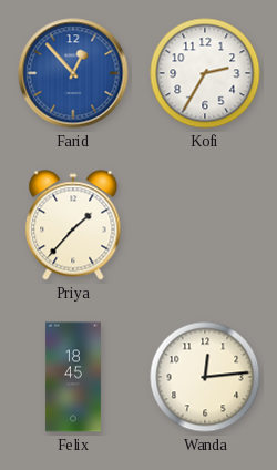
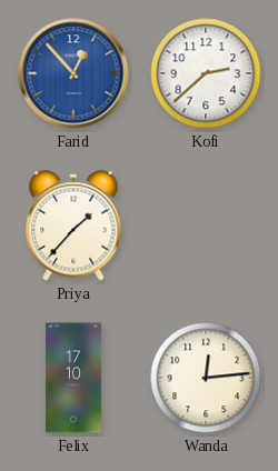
Kofi: 2:35 -> 2:38 (206, 73)
Felix: 18:45 -> 17:10 (73, 378)
